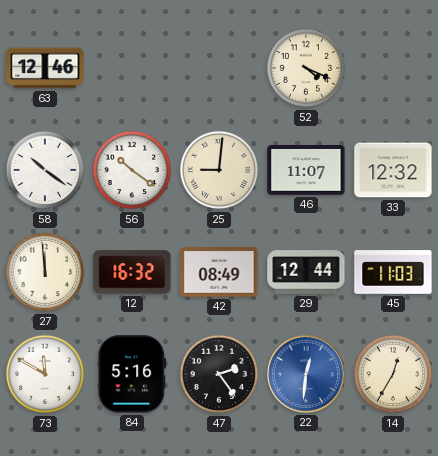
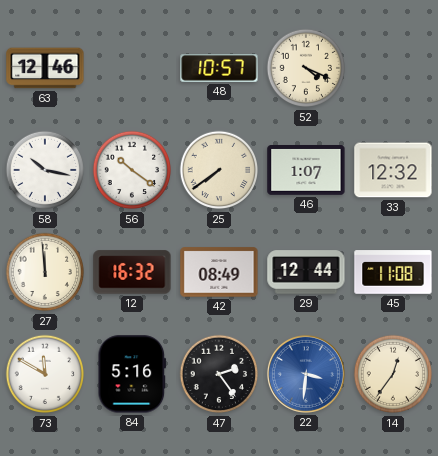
48: none -> 10:57 (219, 68)
58: 10:21 -> 10:17 (45, 170)
25: 9:01 -> 7:39 (219, 170)
46: 11:07 -> 1:07 (306, 171)
45: 11:03 -> 11:08 (393, 272)
22: 12:31 -> 3:31 (306, 374)
14: 12:35 -> 12:36 (393, 374)
